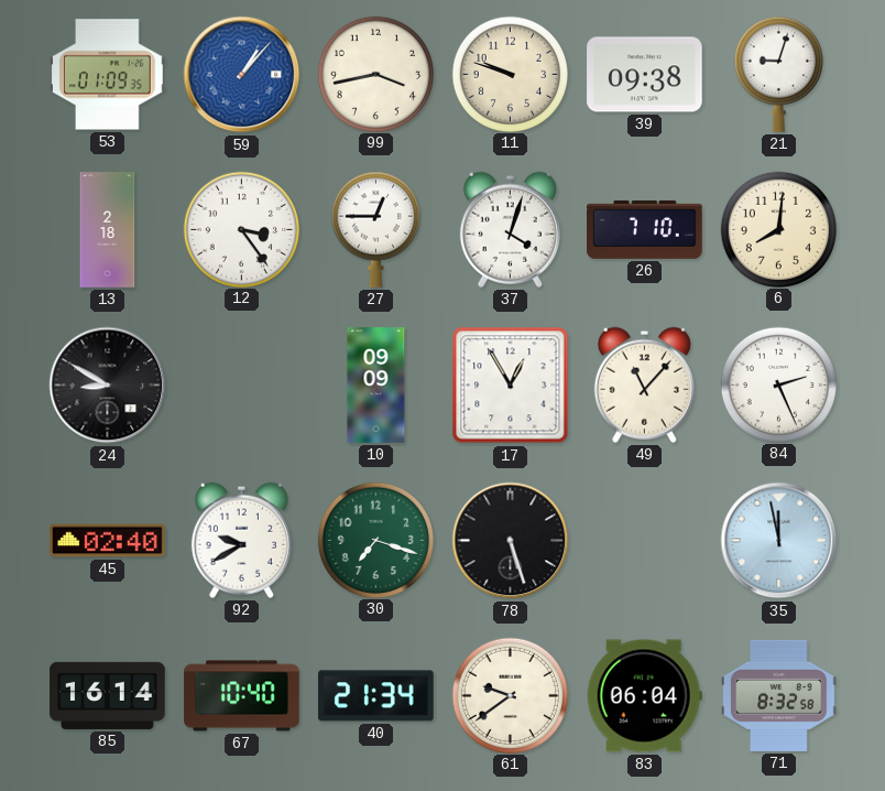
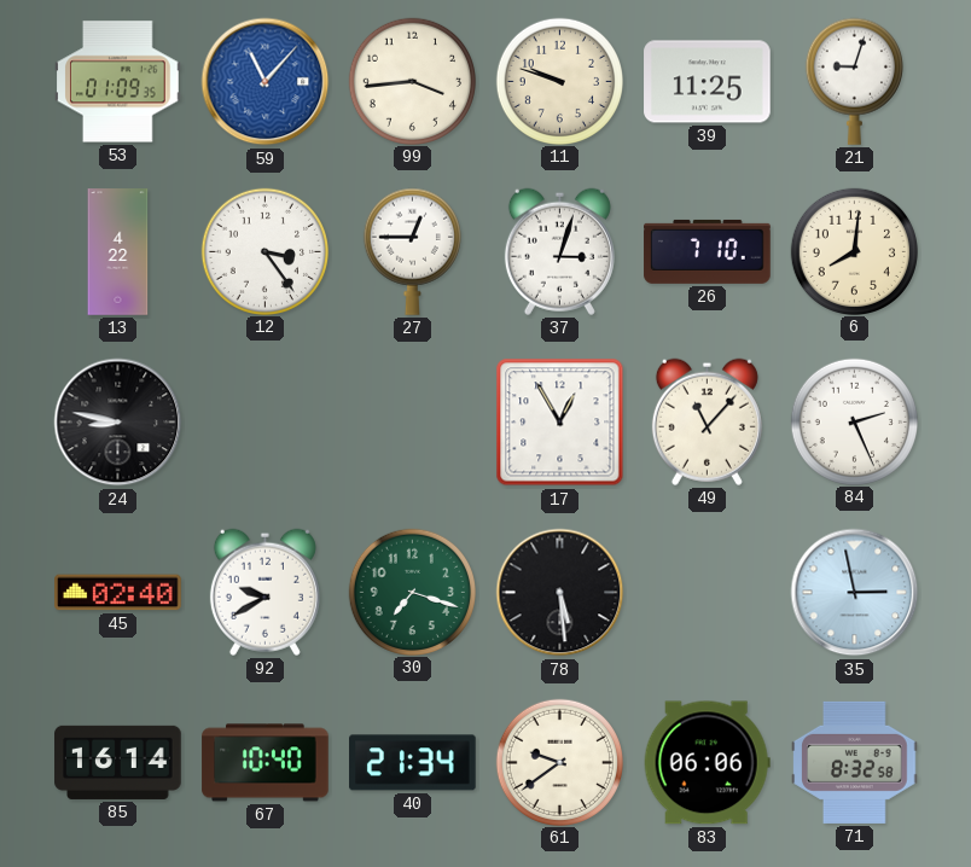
59: 1:07 -> 11:07 (266, 82)
99: 3:43 -> 3:44 (412, 81)
39: 09:38 -> 11:25 (708, 82)
13: 2:18 -> 4:22 (118, 252)
37: 4:03 -> 3:03 (559, 251)
24: 8:50 -> 8:47 (118, 423)
10: 09:09 -> none (376, 386)
78: 5:27 -> 5:29 (560, 593)
35: 11:58 -> 2:58 (855, 593)
83: 06:04 -> 06:06 (707, 763)
